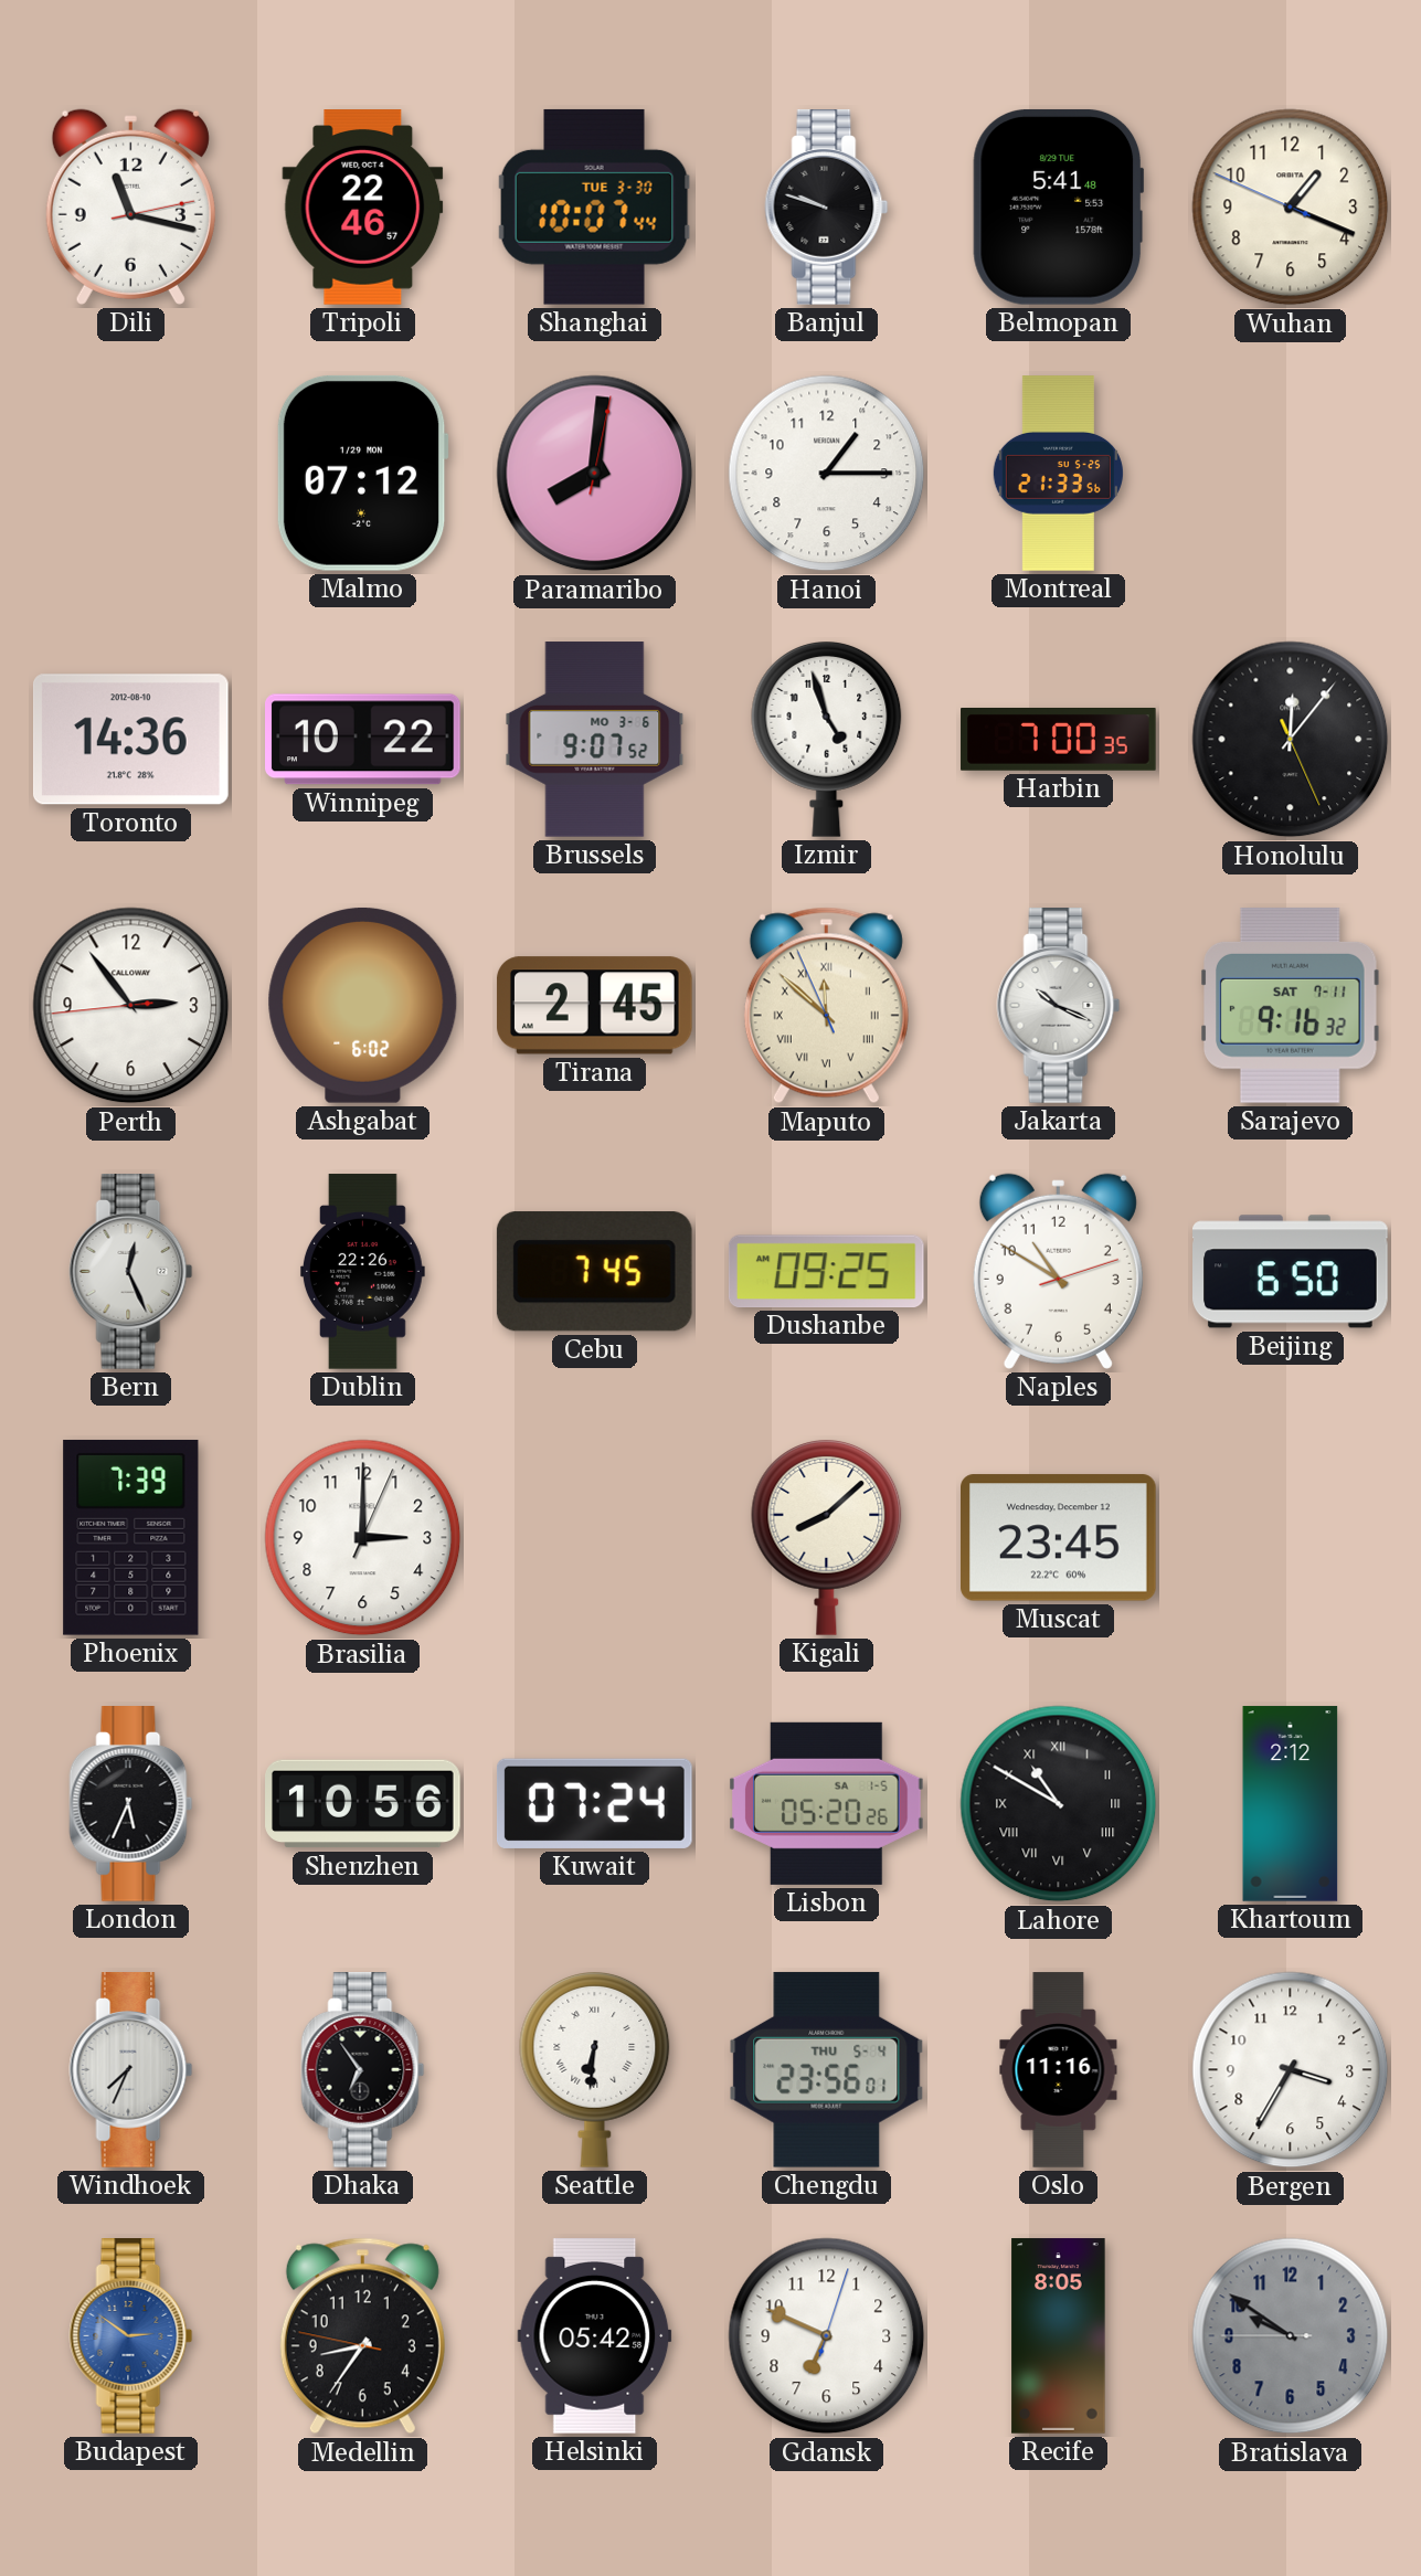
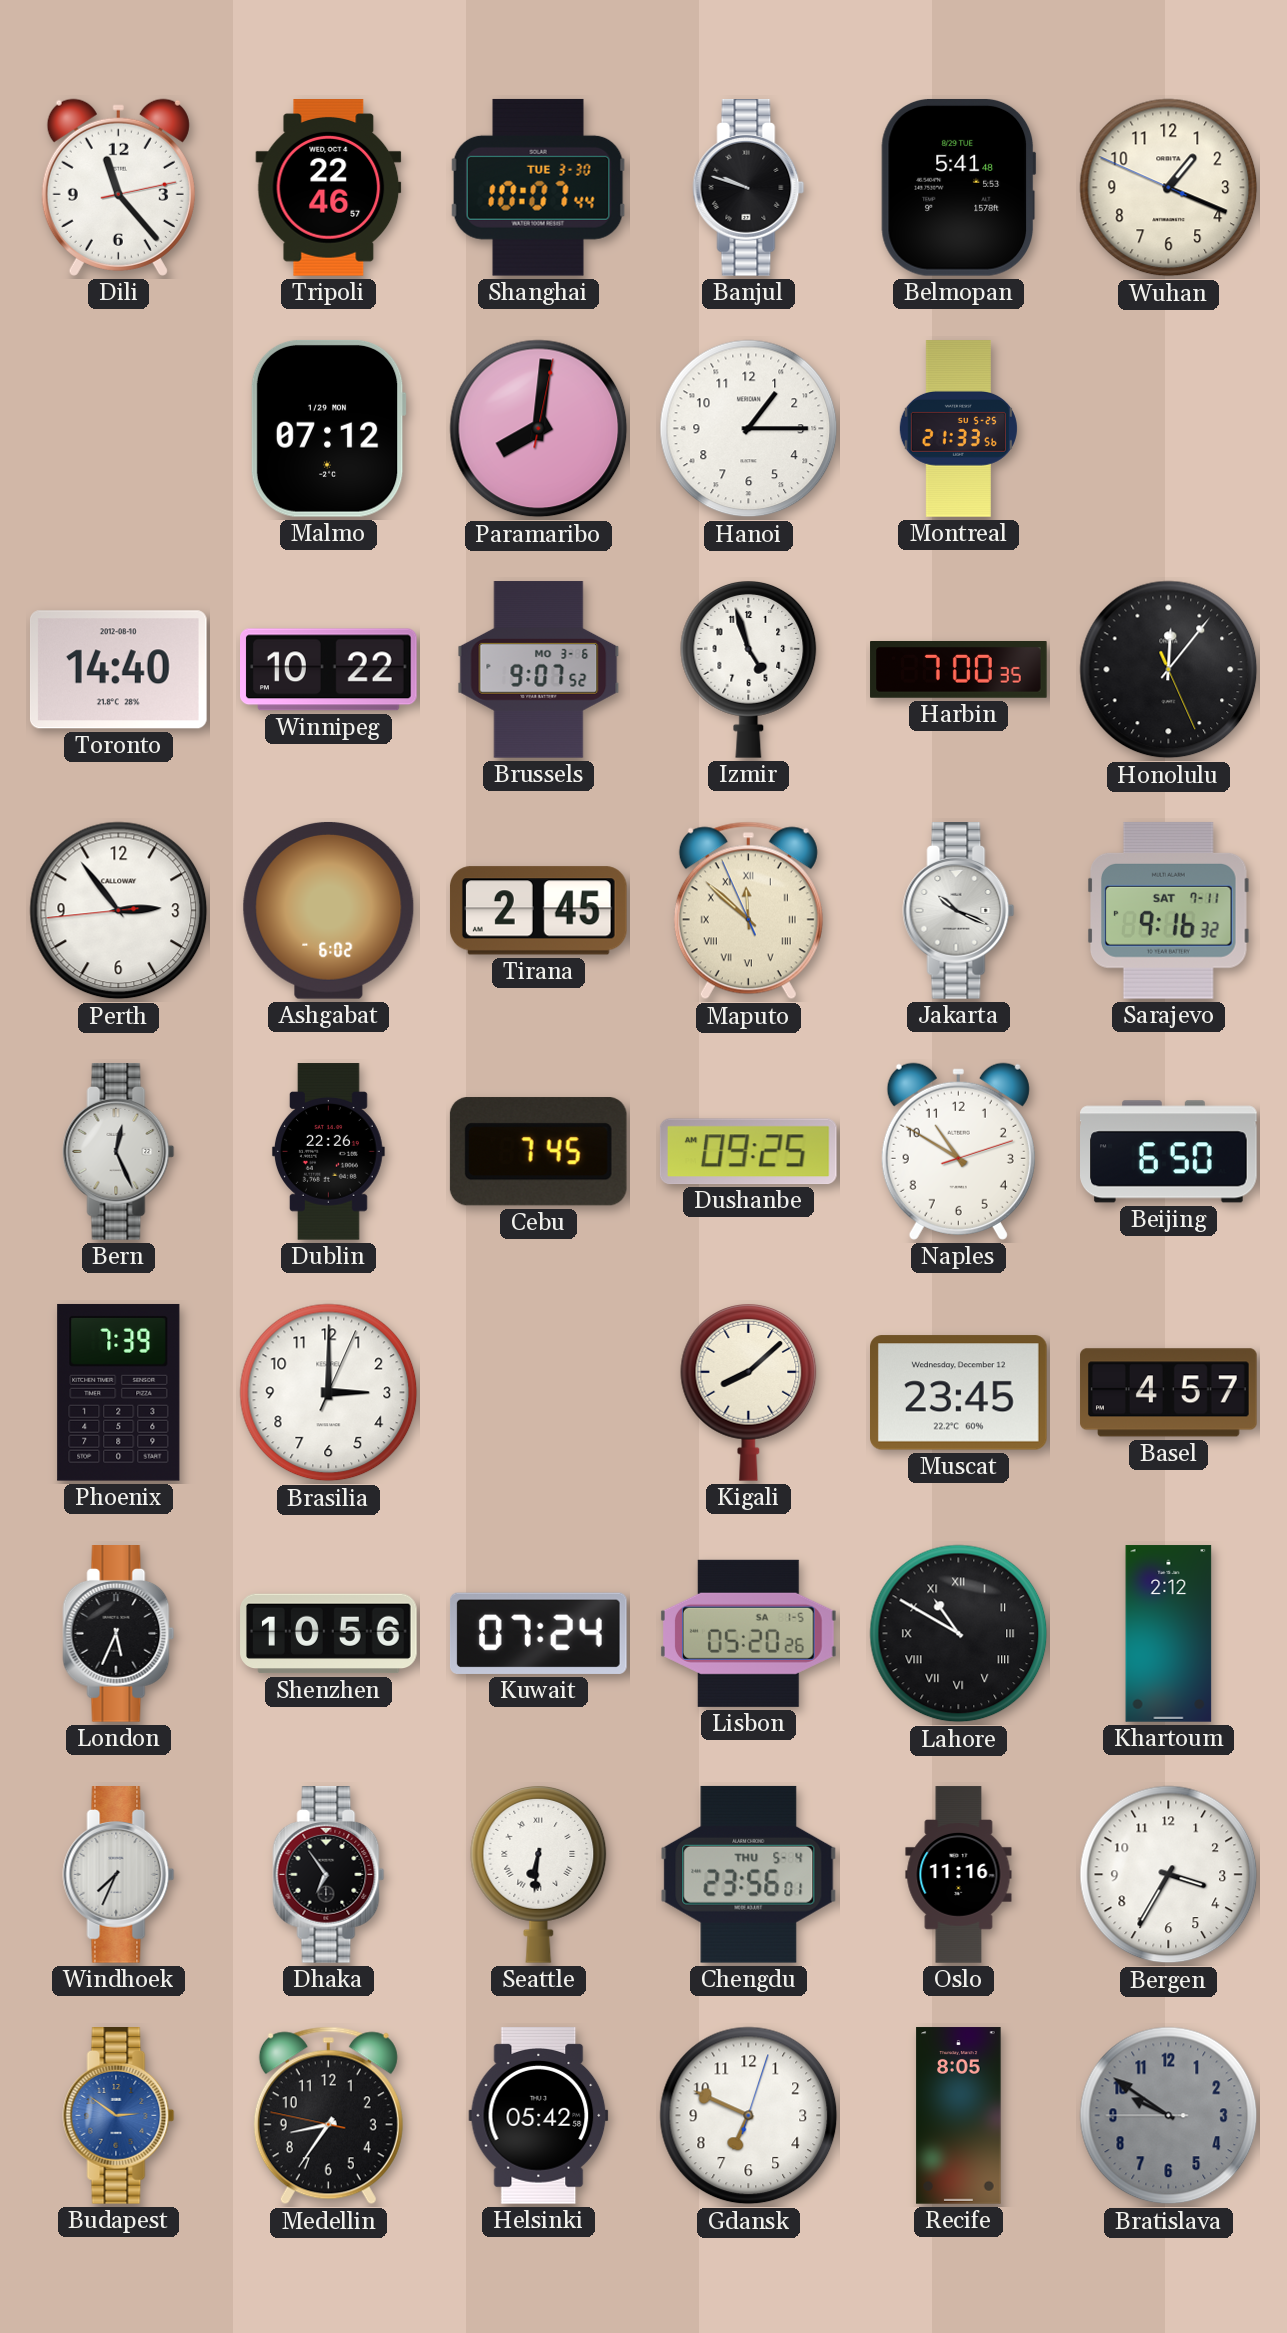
Dili: 11:17 -> 11:23 (118, 187)
Toronto: 14:36 -> 14:40 (118, 670)
Basel: none -> 4:57 (1169, 1393)
